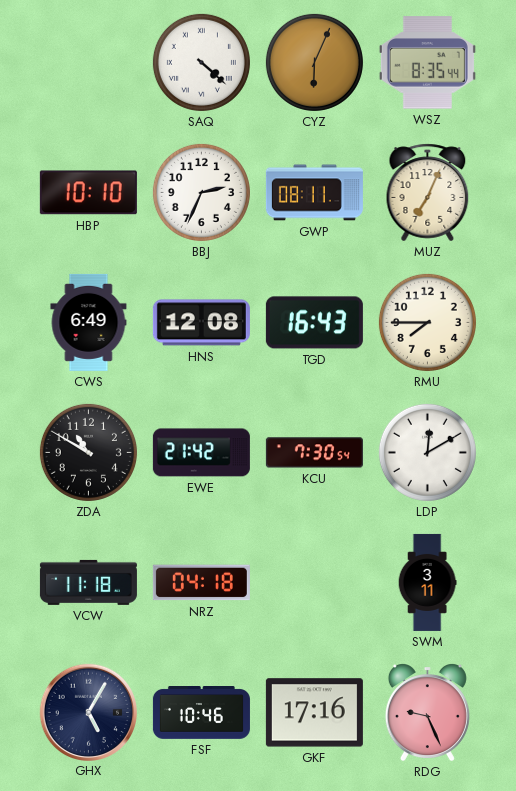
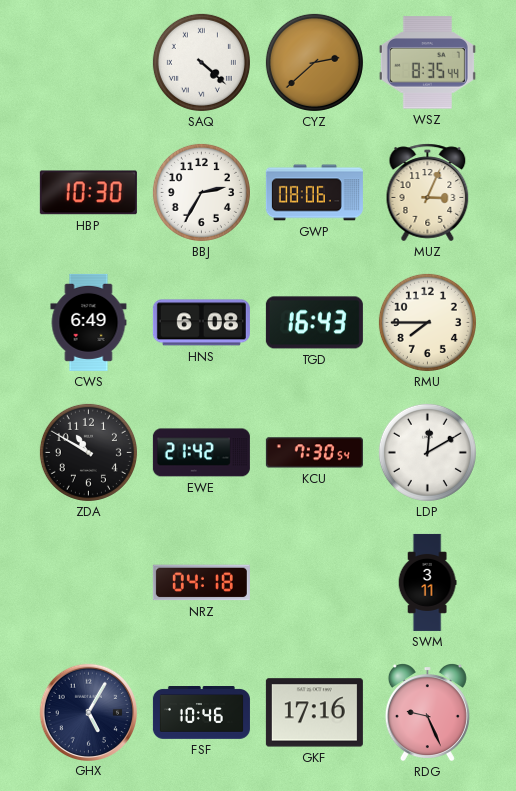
CYZ: 6:04 -> 2:38 (314, 62)
HBP: 10:10 -> 10:30 (88, 193)
BBJ: 2:34 -> 2:35 (201, 192)
GWP: 08:11 -> 08:06 (314, 193)
MUZ: 7:04 -> 3:04 (428, 193)
HNS: 12:08 -> 6:08 (201, 323)
VCW: 11:18 -> none (88, 582)
